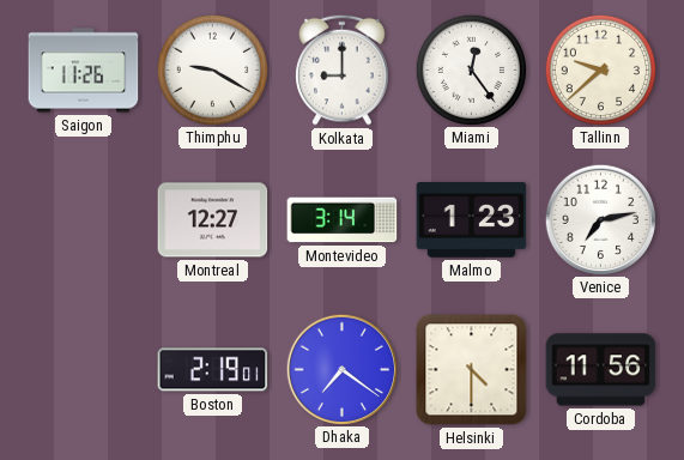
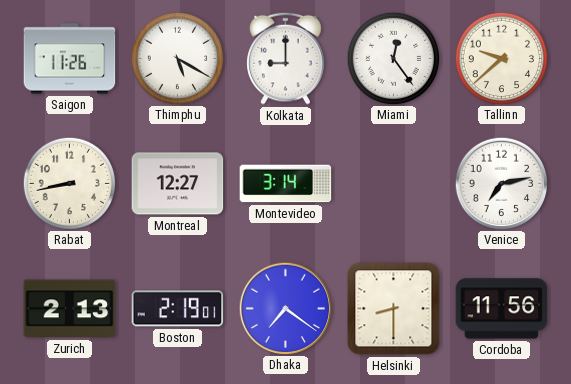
Thimphu: 9:20 -> 5:20 (177, 58)
Rabat: none -> 8:43 (69, 183)
Malmo: 1:23 -> none (472, 220)
Zurich: none -> 2:13 (70, 309)
Helsinki: 4:30 -> 8:30 (394, 309)
